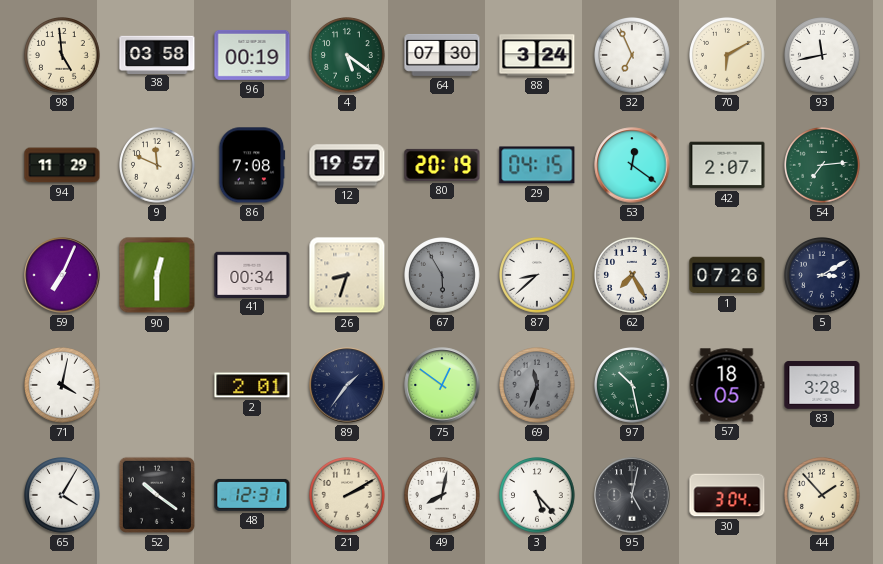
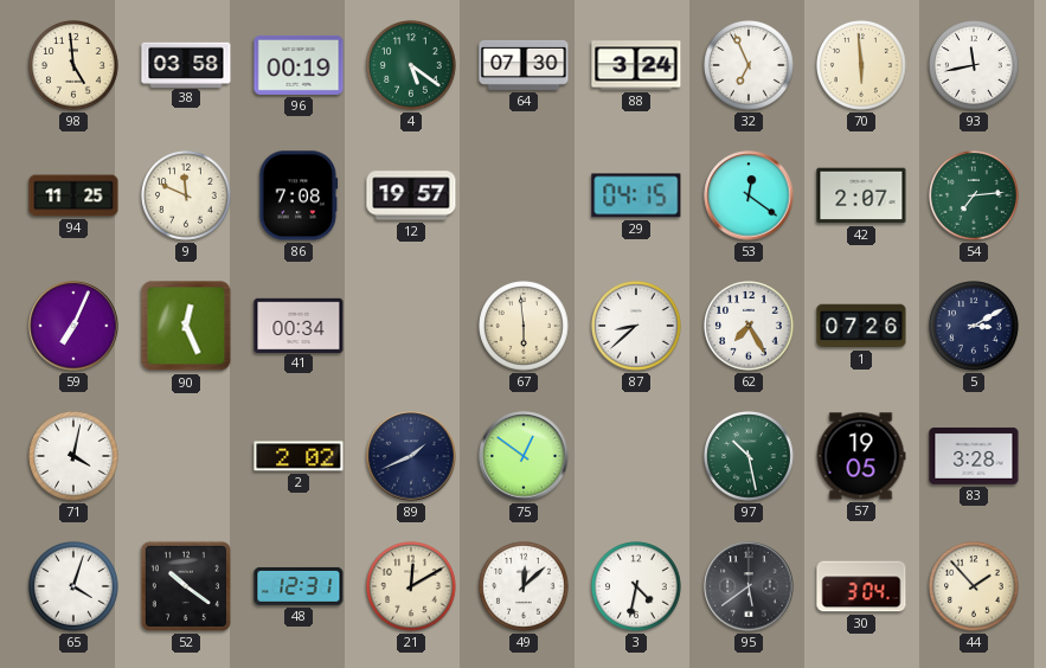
70: 6:10 -> 5:59 (862, 66)
94: 11:29 -> 11:25 (73, 195)
80: 20:19 -> none (442, 165)
90: 12:30 -> 12:26 (186, 326)
26: 8:33 -> none (347, 275)
67: 5:55 -> 5:59 (525, 327)
67 dial: grey -> cream (525, 327)
2: 2:01 -> 2:02 (299, 456)
89: 1:36 -> 1:41 (411, 456)
69: 11:33 -> none (538, 386)
57: 18:05 -> 19:05 (861, 456)
65: 4:05 -> 4:03 (75, 587)
21: 2:10 -> 12:10 (412, 587)
49: 8:02 -> 12:08 (525, 587)
3: 5:23 -> 4:32 (637, 587)
95: 5:02 -> 5:39 (749, 586)
